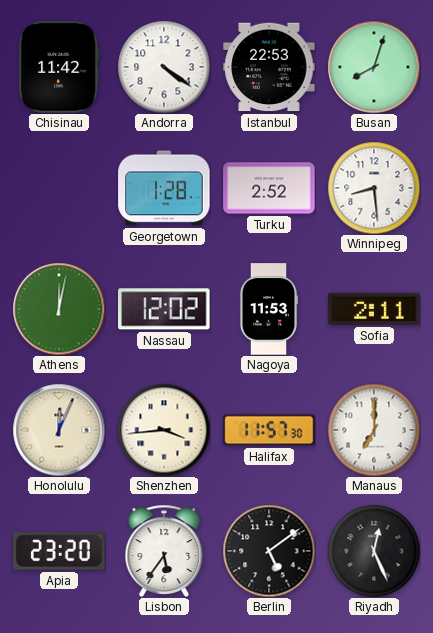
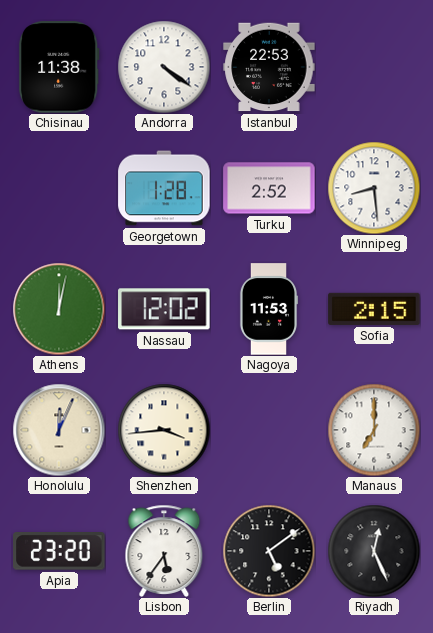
Chisinau: 11:42 -> 11:38 (59, 67)
Busan: 8:03 -> none (374, 67)
Sofia: 2:11 -> 2:15 (374, 309)
Halifax: 11:57 -> none (269, 430)
